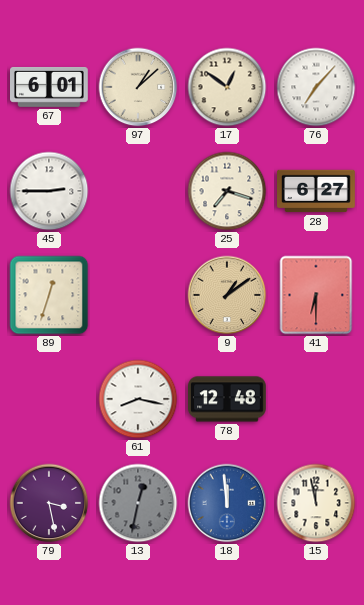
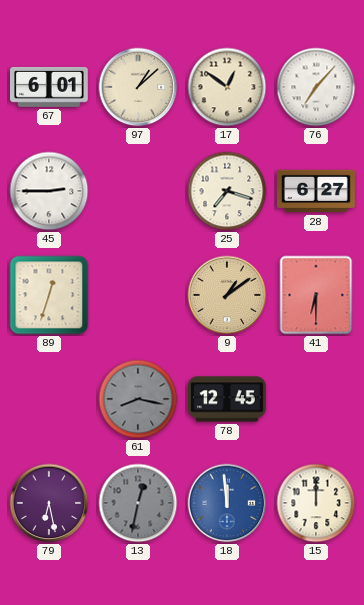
61 dial: white -> grey (138, 399)
78: 12:48 -> 12:45 (228, 399)
79: 3:28 -> 6:28 (49, 503)
15: 11:58 -> 12:00 (316, 503)
